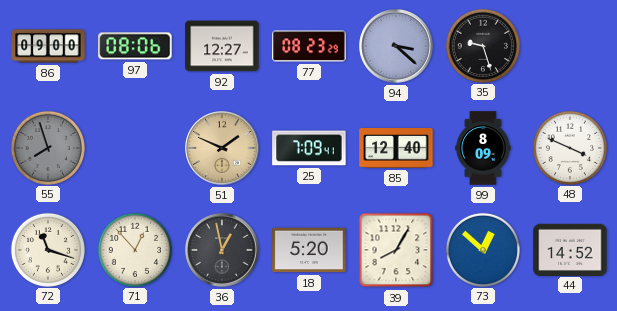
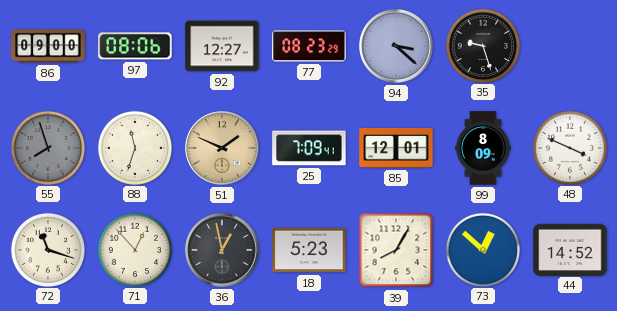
88: none -> 11:33 (135, 147)
85: 12:40 -> 12:01 (396, 149)
18: 5:20 -> 5:23 (309, 250)
